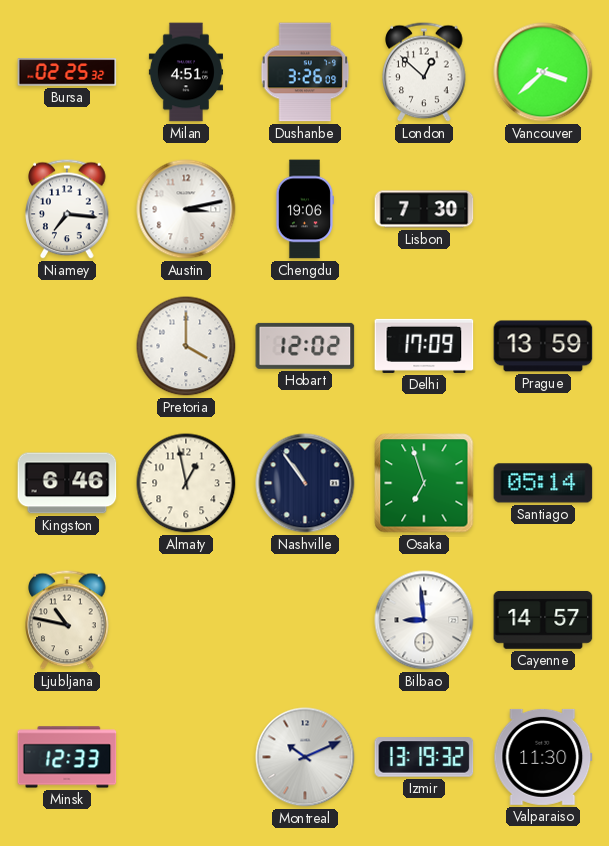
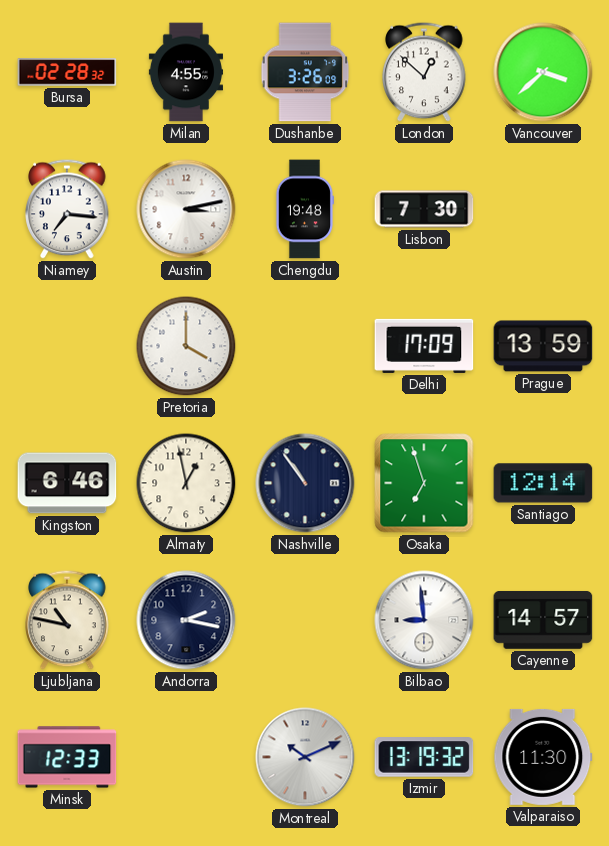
Bursa: 02:25 -> 02:28 (67, 72)
Milan: 4:51 -> 4:55 (185, 72)
Chengdu: 19:06 -> 19:48 (304, 209)
Hobart: 12:02 -> none (305, 346)
Santiago: 05:14 -> 12:14 (543, 483)
Andorra: none -> 2:17 (186, 620)
